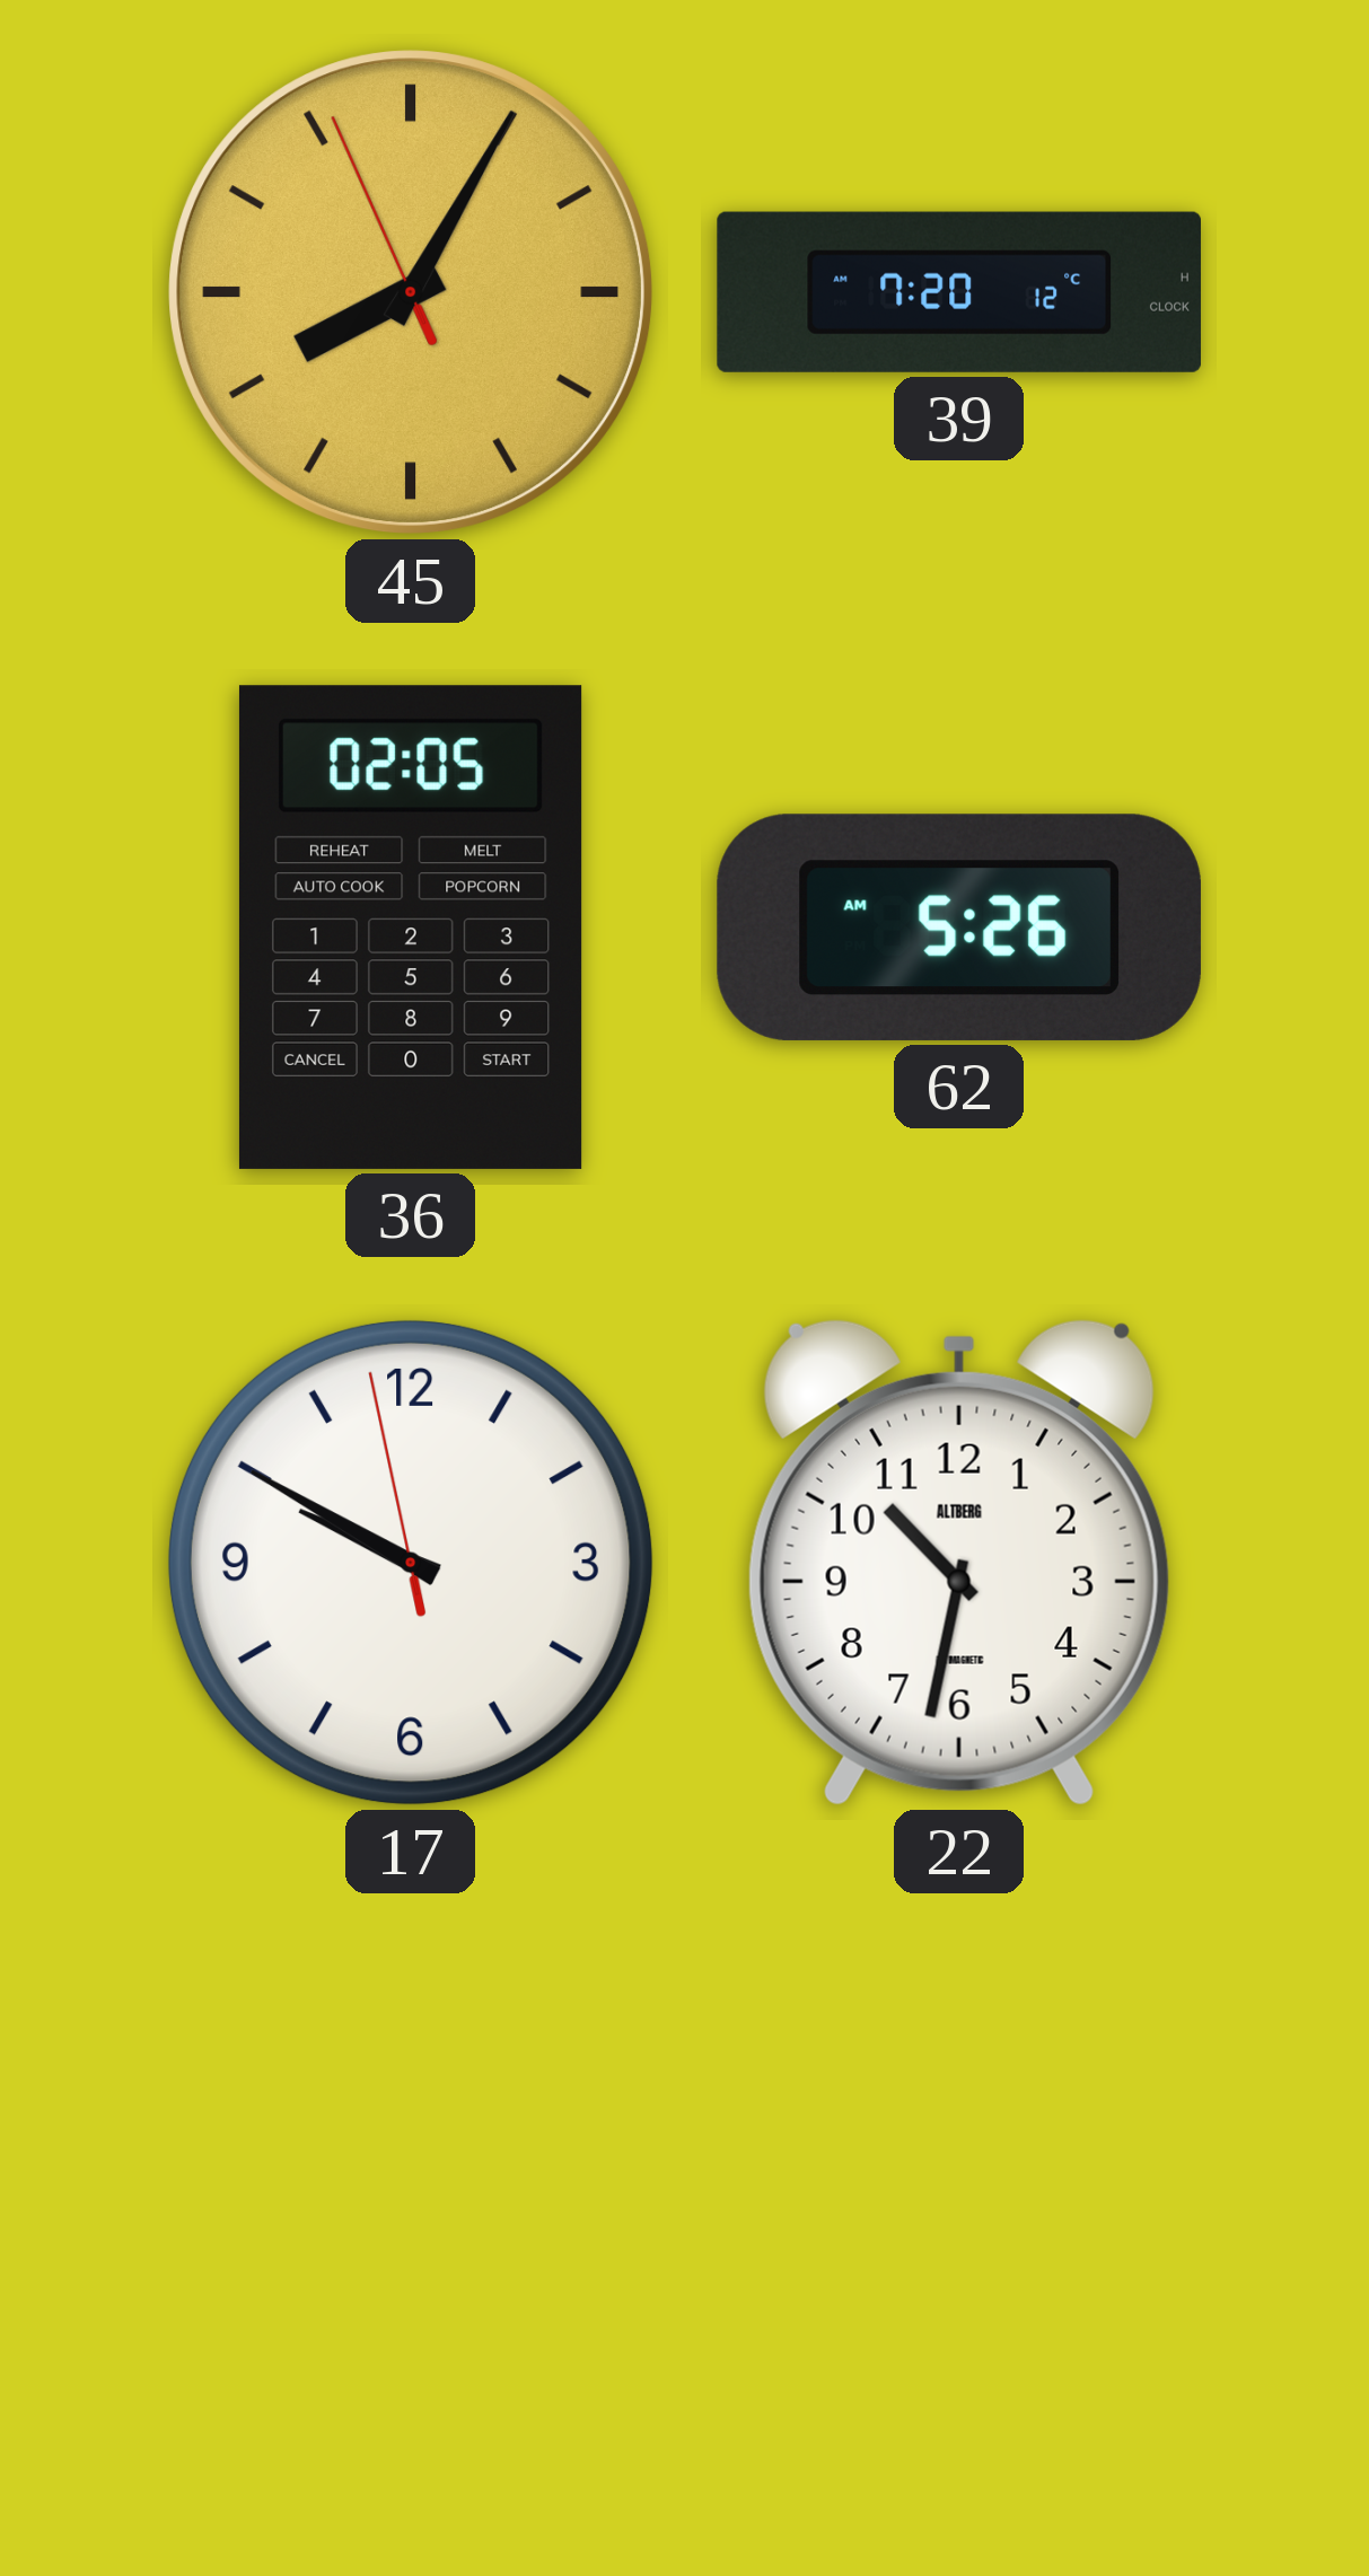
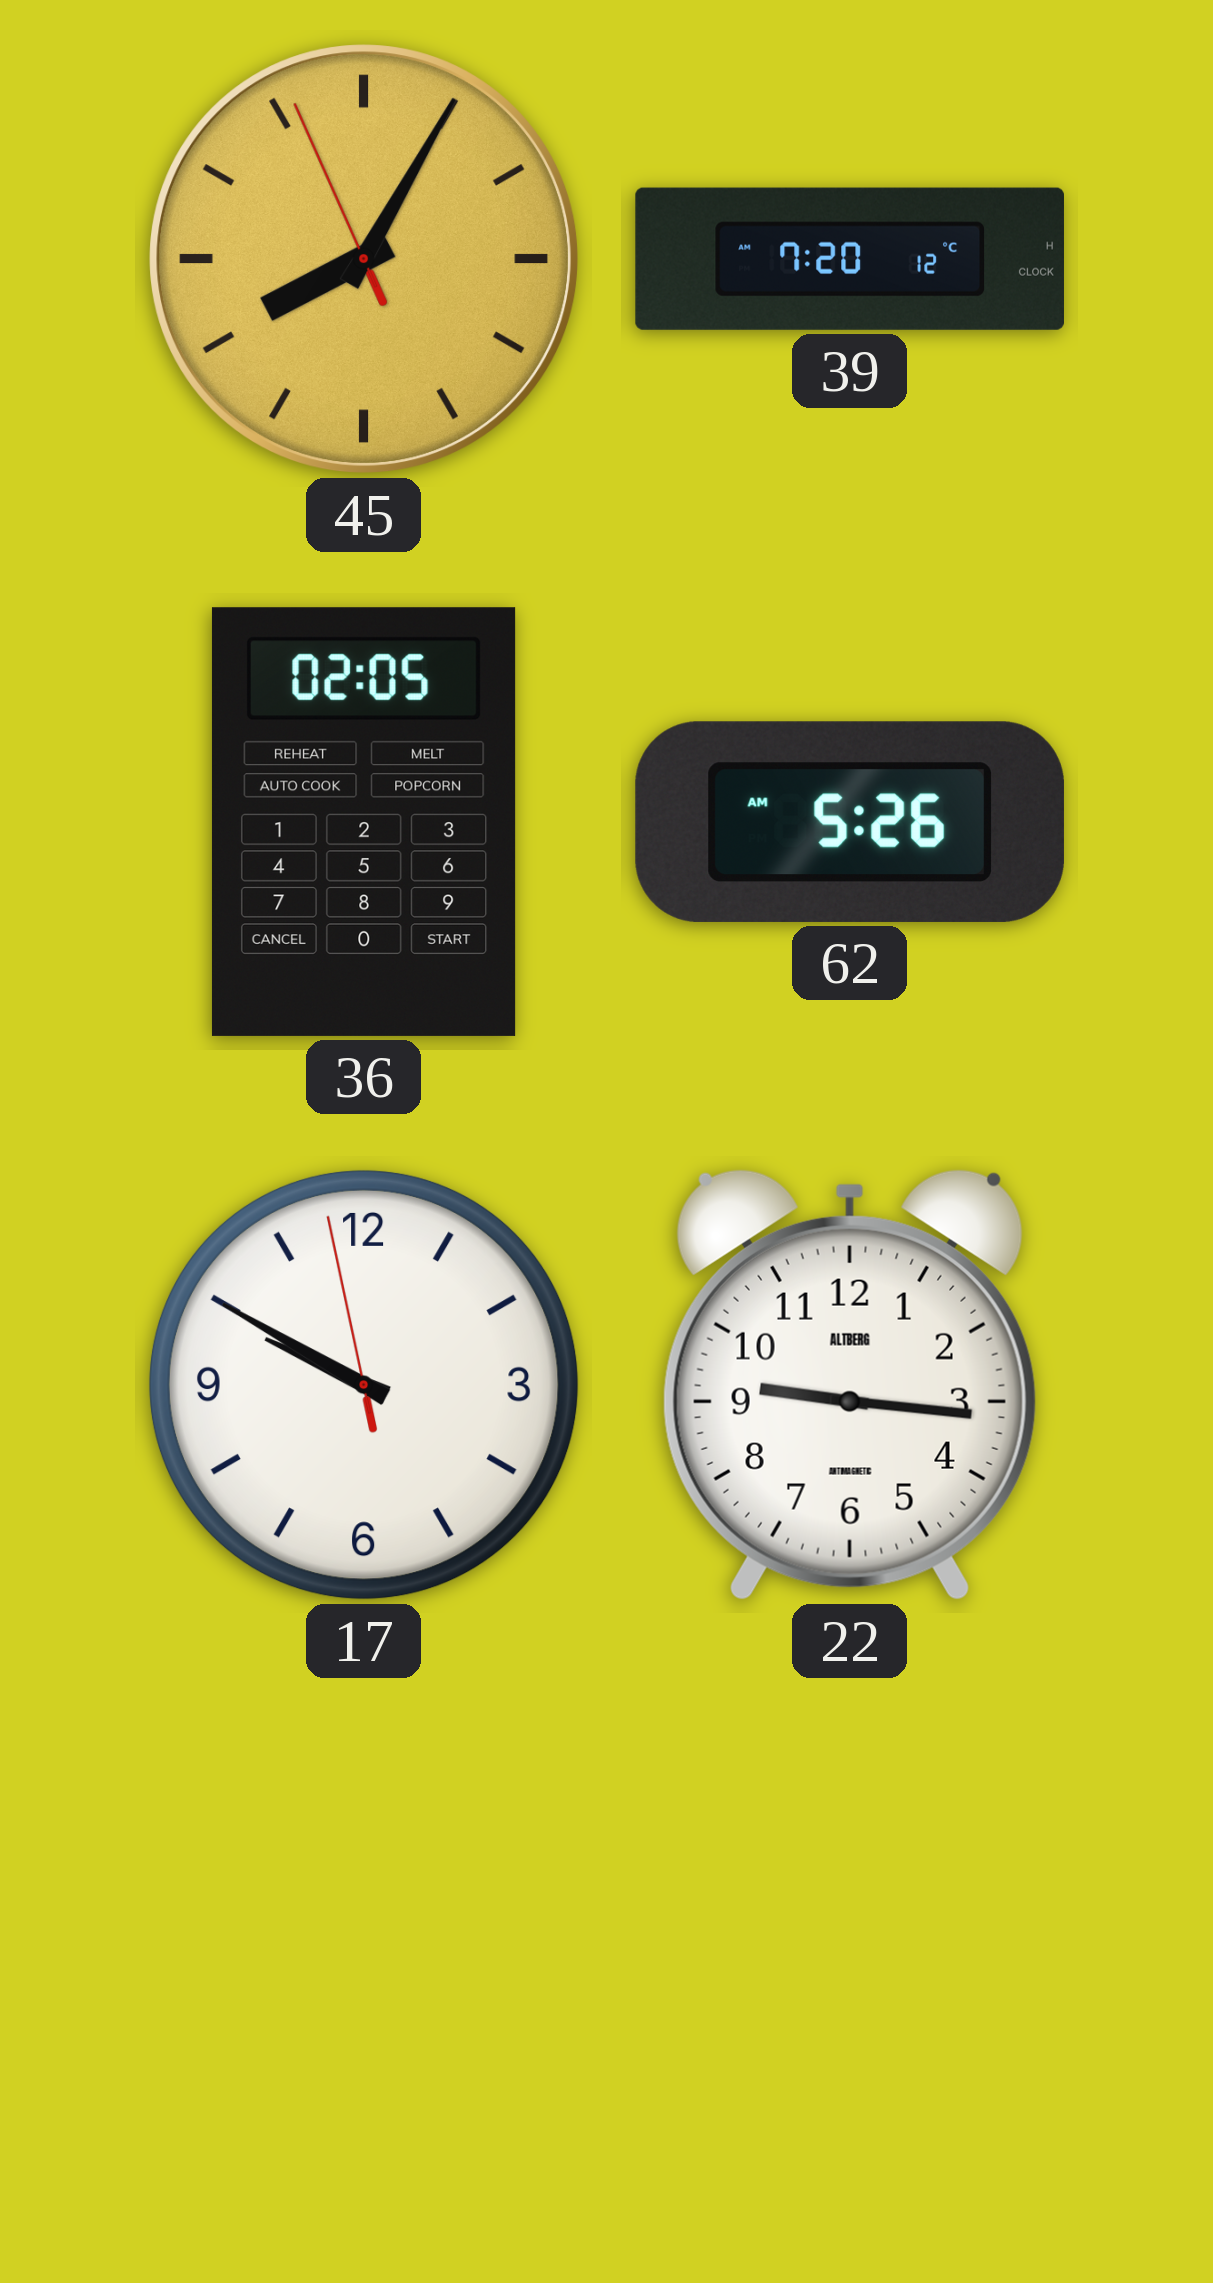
22: 10:32 -> 9:16 (850, 1385)
